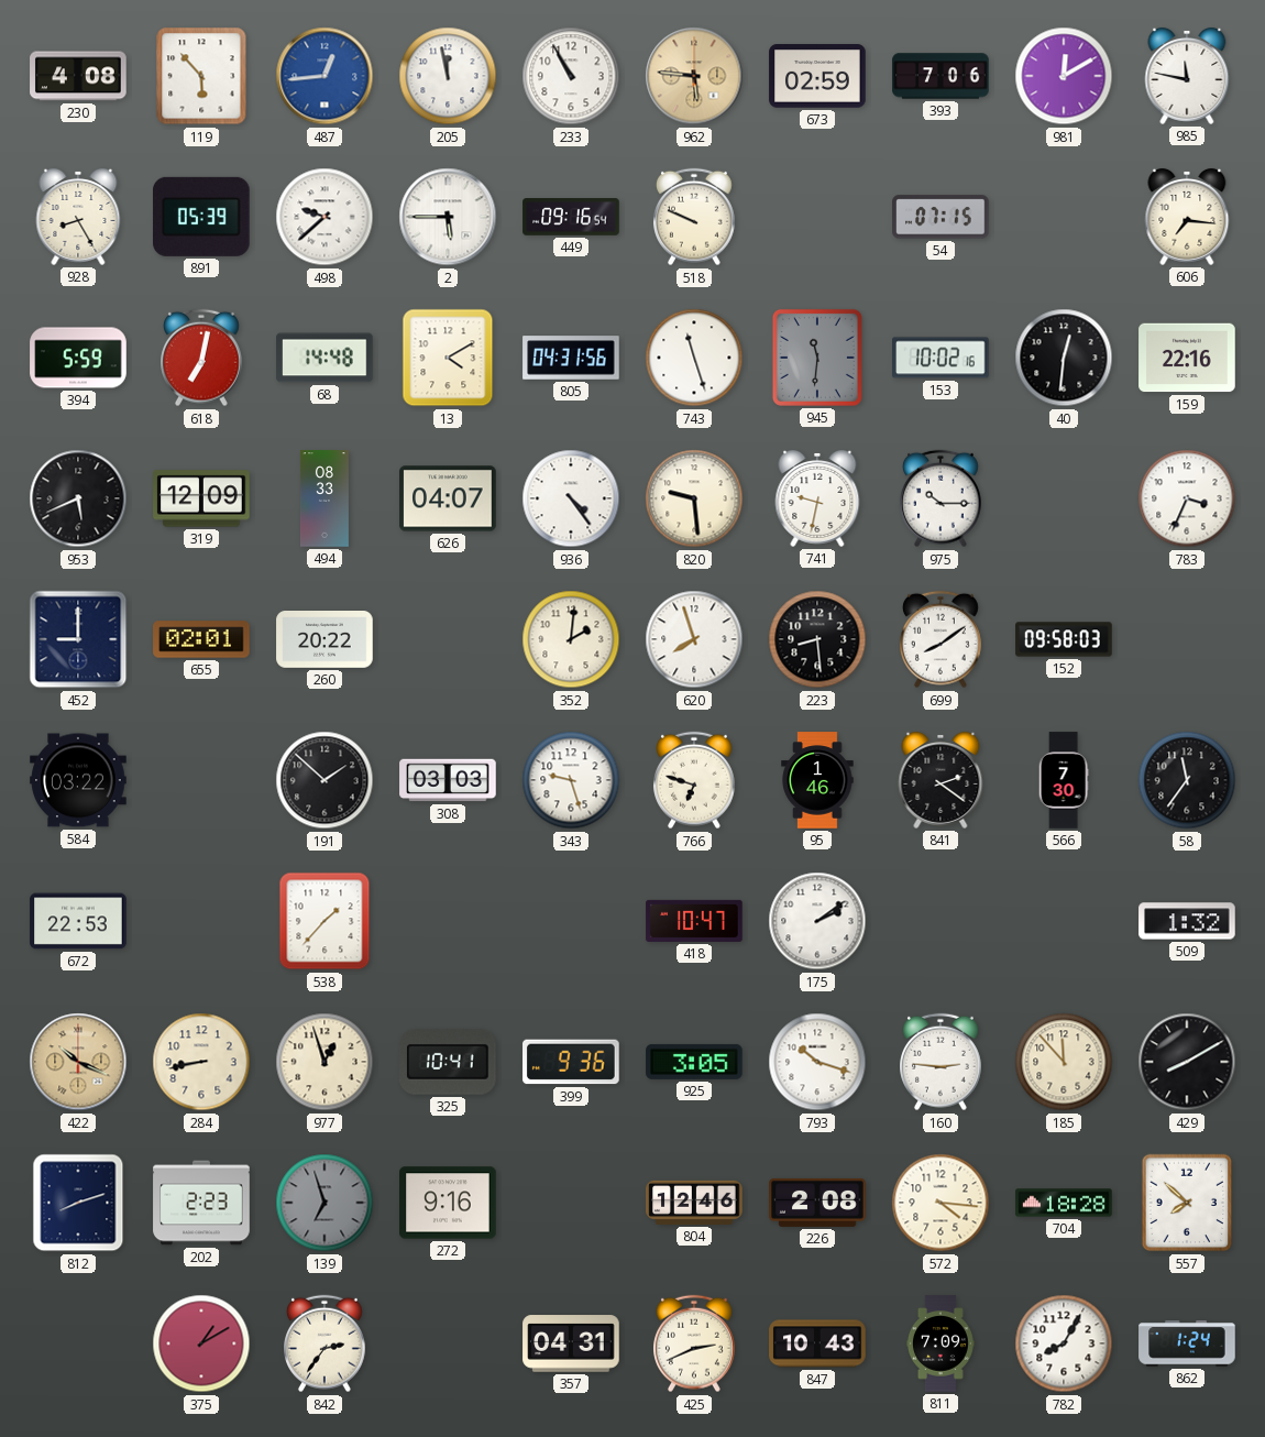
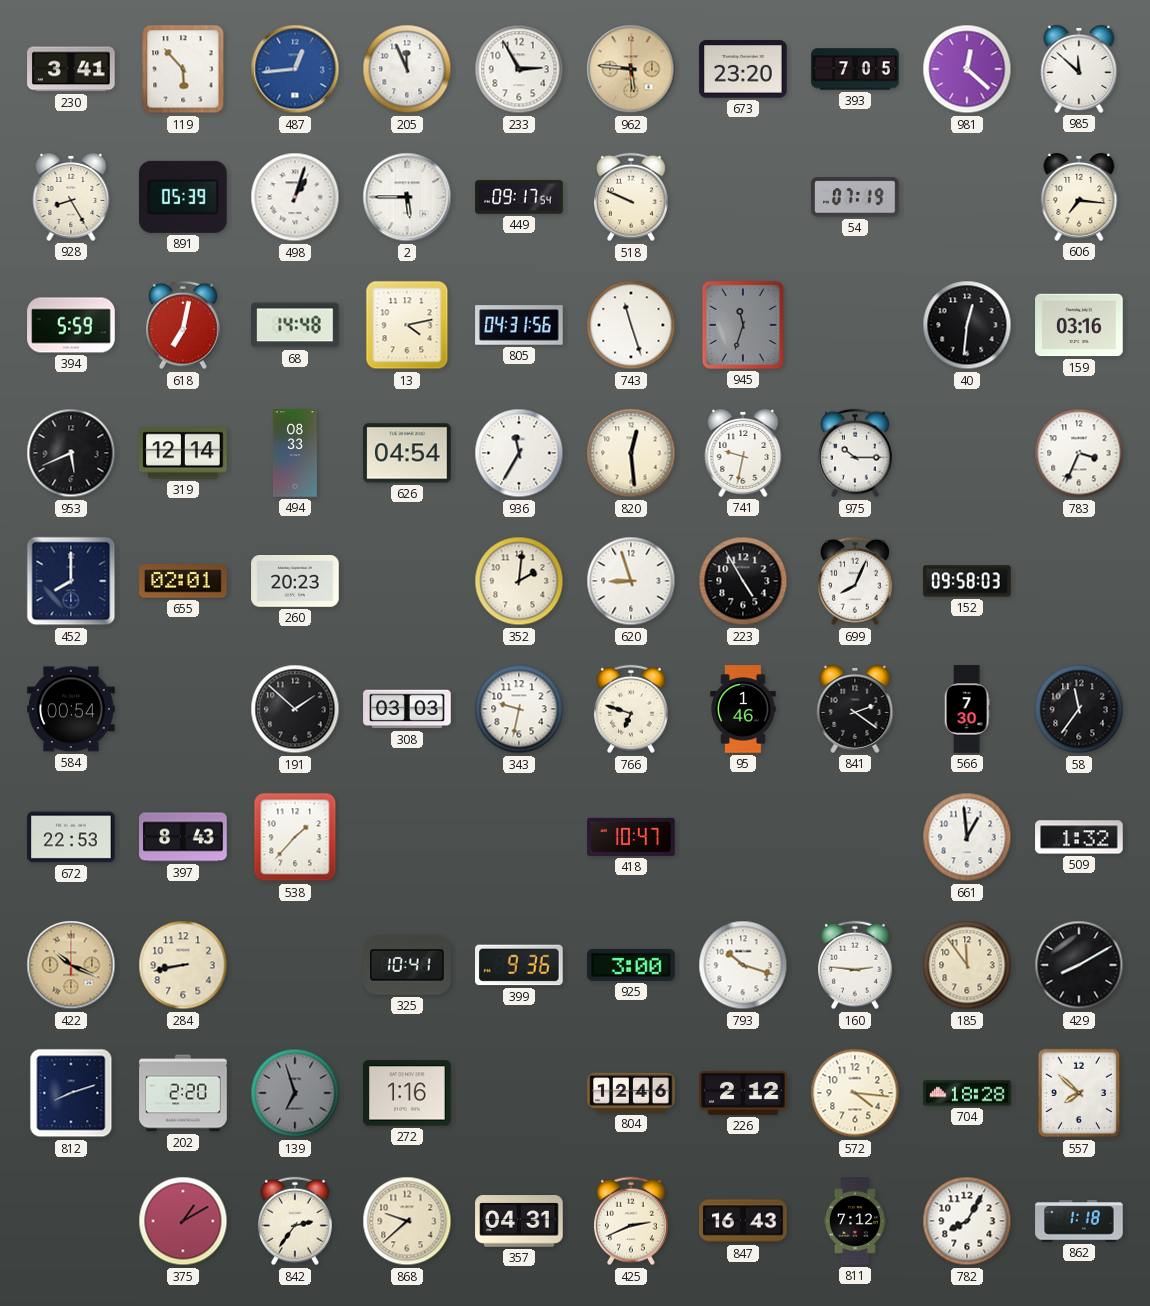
230: 4:08 -> 3:41 (71, 69)
205: 11:58 -> 11:56 (407, 69)
233: 10:55 -> 2:55 (519, 69)
673: 02:59 -> 23:20 (743, 69)
393: 7:06 -> 7:05 (855, 69)
981: 12:10 -> 12:22 (967, 69)
985: 11:47 -> 11:52 (1079, 69)
498: 9:38 -> 1:03 (295, 197)
449: 09:16 -> 09:17 (519, 197)
54: 07:15 -> 07:19 (855, 197)
13: 4:10 -> 4:13 (407, 325)
945: 11:31 -> 11:33 (743, 325)
153: 10:02 -> none (941, 358)
159: 22:16 -> 03:16 (1079, 325)
319: 12:09 -> 12:14 (183, 453)
626: 04:07 -> 04:54 (407, 453)
936: 4:24 -> 11:35 (519, 453)
820: 9:29 -> 12:29 (631, 453)
452: 9:00 -> 8:00 (71, 581)
260: 20:22 -> 20:23 (295, 582)
620: 7:57 -> 8:57 (631, 581)
223: 8:29 -> 4:55 (743, 581)
699: 8:09 -> 8:04 (856, 581)
584: 03:22 -> 00:54 (71, 709)
343: 9:27 -> 9:32 (519, 709)
397: none -> 8:43 (183, 837)
175: 2:09 -> none (817, 921)
661: none -> 12:59 (967, 837)
977: 12:57 -> none (324, 1062)
925: 3:05 -> 3:00 (631, 965)
185: 11:53 -> 11:54 (967, 965)
202: 2:23 -> 2:20 (183, 1093)
272: 9:16 -> 1:16 (407, 1093)
226: 2:08 -> 2:12 (743, 1093)
868: none -> 9:38 (407, 1221)
847: 10:43 -> 16:43 (743, 1221)
811: 7:09 -> 7:12 (855, 1221)
862: 1:24 -> 1:18 (1079, 1221)
